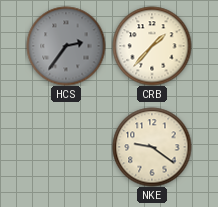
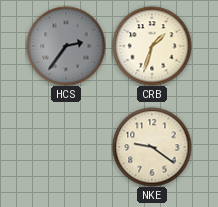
CRB: 1:37 -> 1:33 (152, 46)
